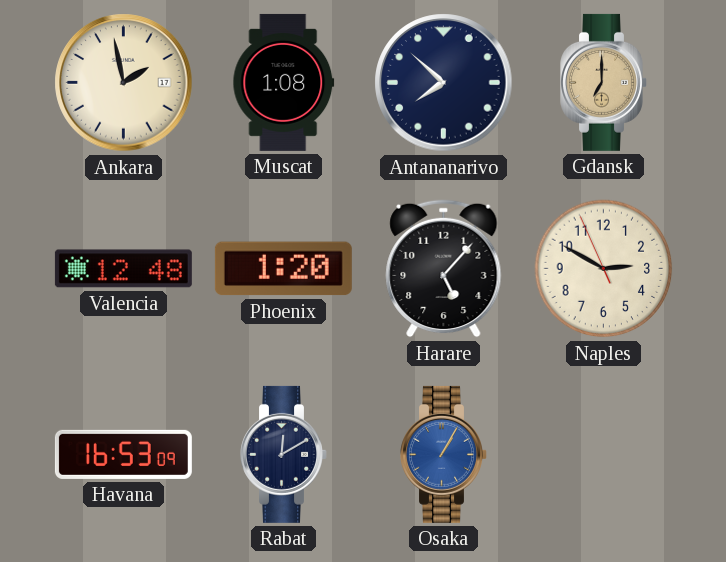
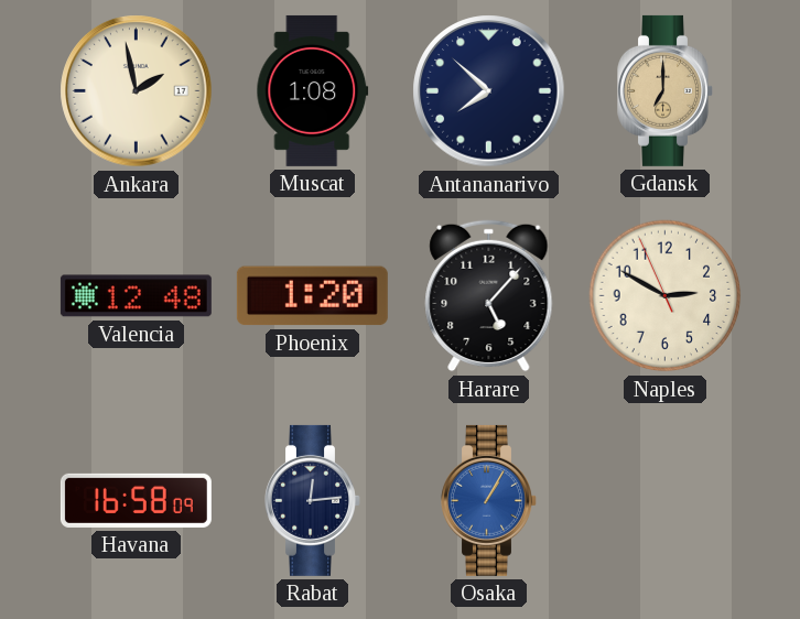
Havana: 16:53 -> 16:58 (136, 500)
Rabat: 12:10 -> 12:14 (313, 500)
